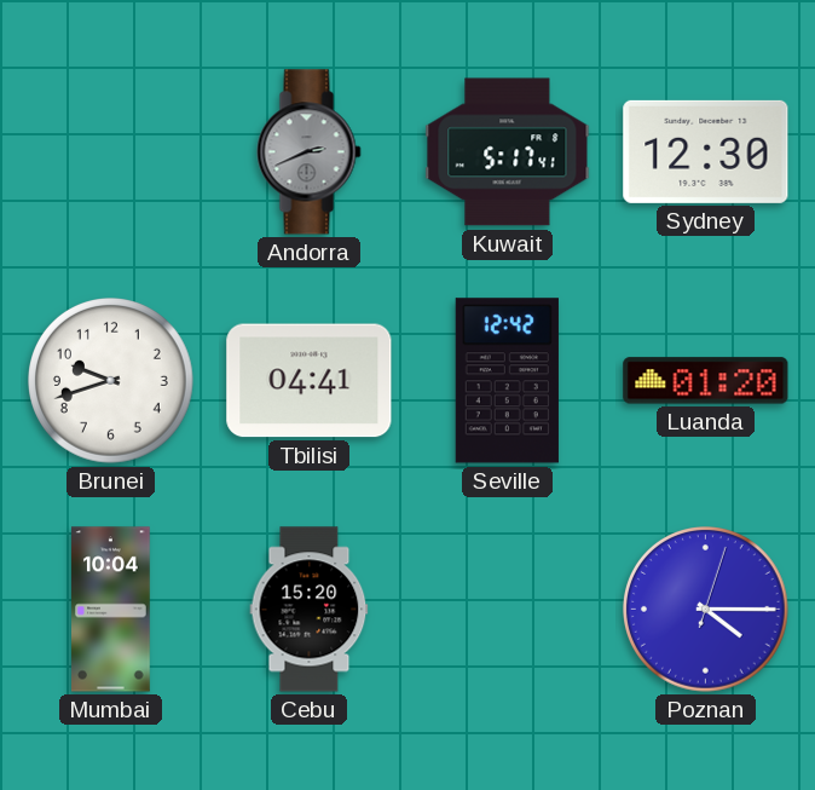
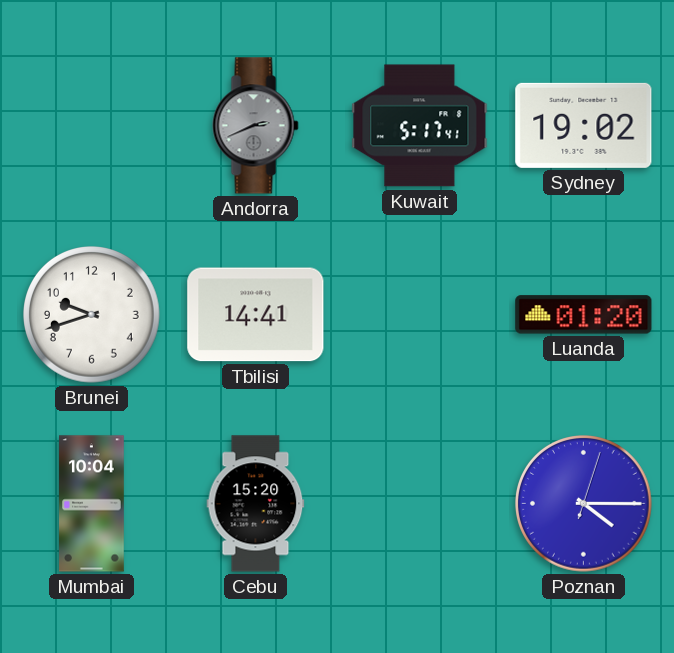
Sydney: 12:30 -> 19:02 (584, 125)
Tbilisi: 04:41 -> 14:41 (256, 315)
Seville: 12:42 -> none (507, 381)
